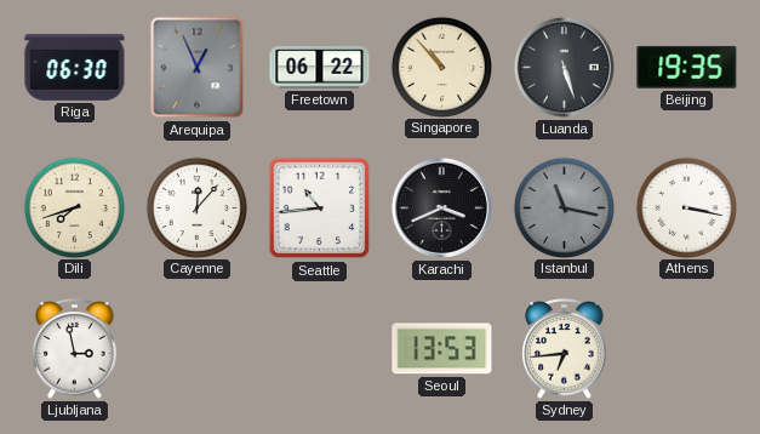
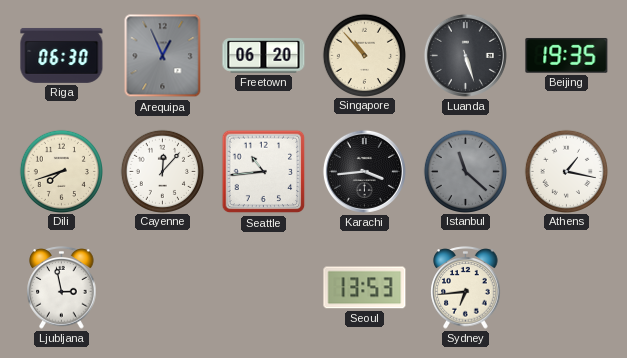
Freetown: 06:22 -> 06:20 (264, 56)
Karachi: 3:41 -> 3:44 (364, 171)
Istanbul: 11:17 -> 11:22 (465, 171)
Athens: 3:17 -> 1:17 (566, 171)
